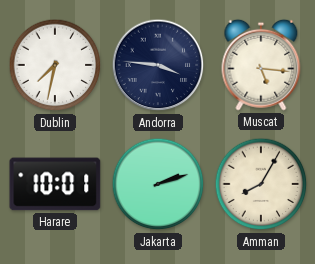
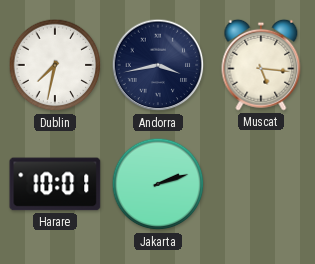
Andorra: 3:46 -> 3:43 (158, 65)
Amman: 8:05 -> none (261, 184)
